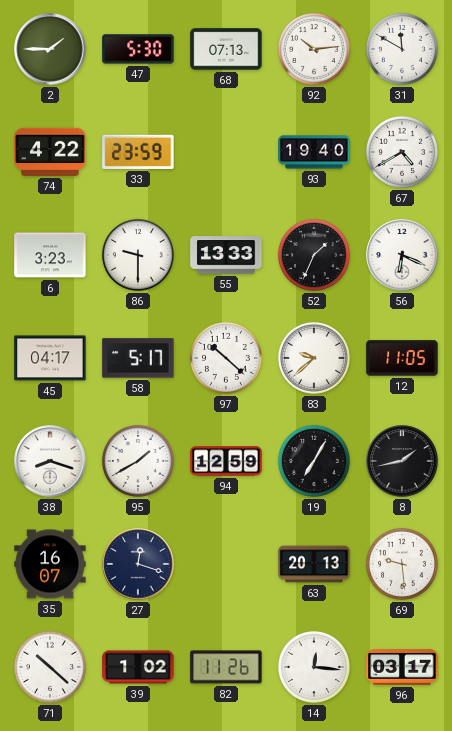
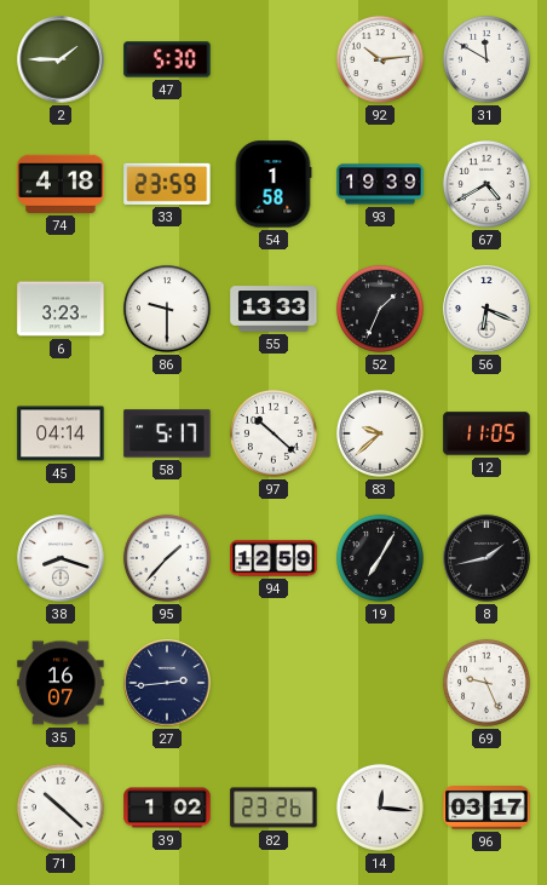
68: 07:13 -> none (226, 49)
74: 4:22 -> 4:18 (61, 184)
54: none -> 1:58 (273, 184)
93: 19:40 -> 19:39 (380, 184)
45: 04:17 -> 04:14 (61, 433)
95: 1:40 -> 1:37 (167, 558)
27: 12:18 -> 2:44 (167, 683)
63: 20:13 -> none (314, 564)
69: 9:29 -> 9:26 (486, 683)
82: 11:26 -> 23:26 (273, 808)
